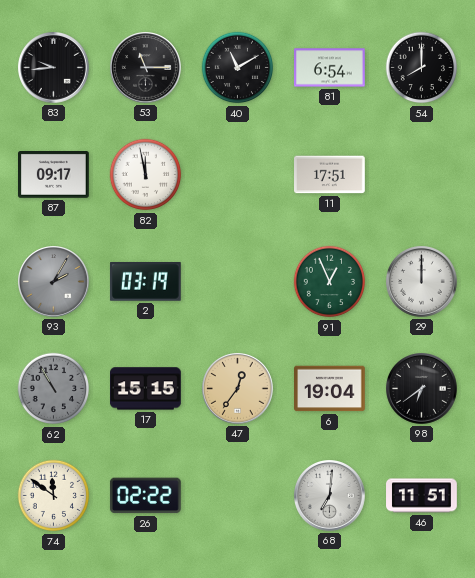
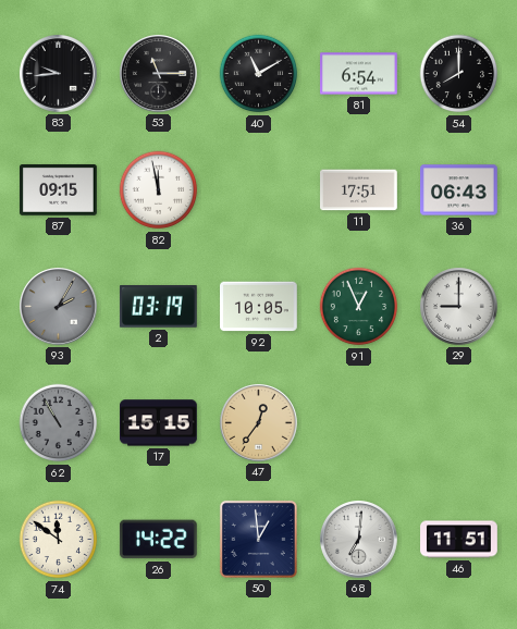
87: 09:17 -> 09:15 (59, 190)
36: none -> 06:43 (459, 190)
92: none -> 10:05 (259, 307)
29: 12:00 -> 9:00 (459, 307)
6: 19:04 -> none (330, 389)
98: 6:39 -> none (422, 389)
26: 02:22 -> 14:22 (158, 540)
50: none -> 12:59 (258, 539)
